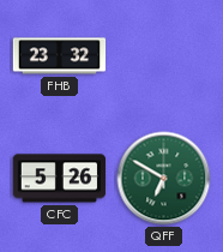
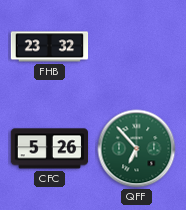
QFF: 6:50 -> 6:53 (137, 149)
